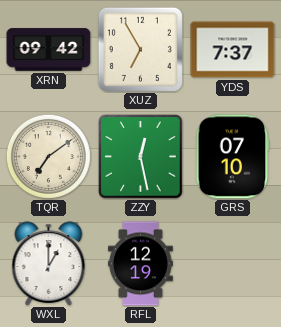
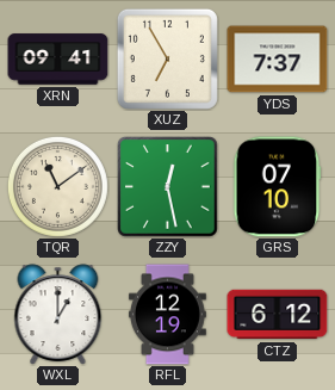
XRN: 09:42 -> 09:41 (58, 60)
TQR: 7:09 -> 11:09 (57, 186)
CTZ: none -> 6:12 (278, 315)
